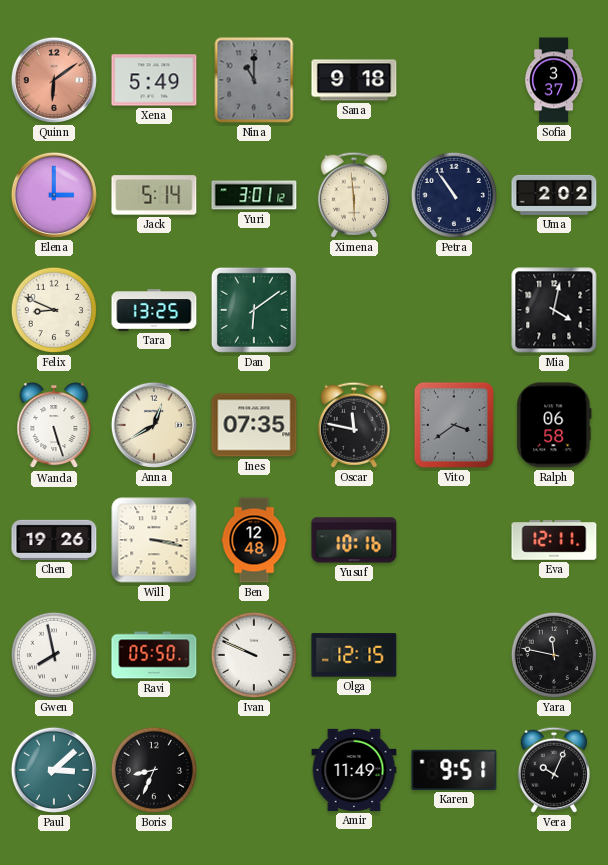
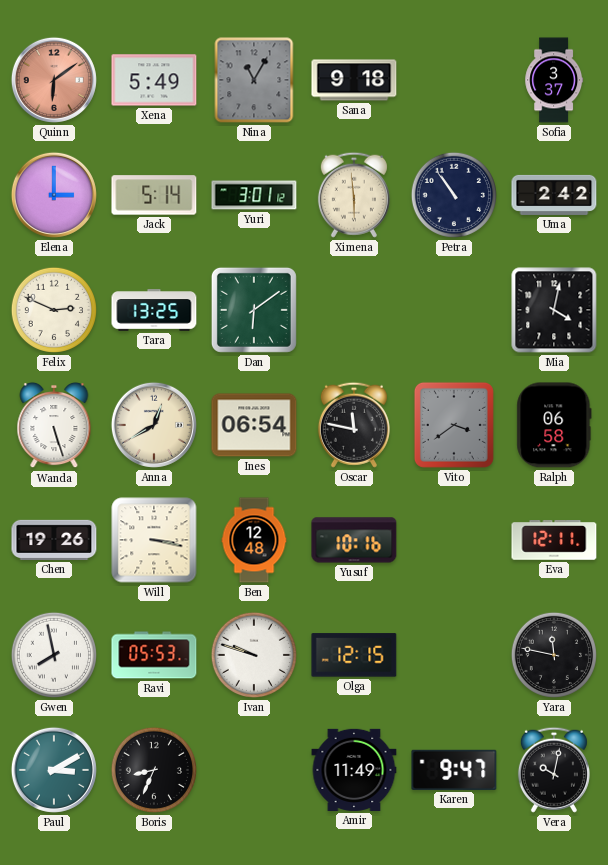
Nina: 11:00 -> 11:05 (254, 80)
Uma: 2:02 -> 2:42 (554, 195)
Felix: 8:49 -> 2:49 (54, 310)
Ines: 07:35 -> 06:54 (254, 425)
Ravi: 05:50 -> 05:53 (154, 655)
Ivan: 9:49 -> 9:48 (254, 655)
Paul: 3:08 -> 3:10 (54, 770)
Karen: 9:51 -> 9:47 (454, 770)
Vera: 10:04 -> 10:02 (554, 770)
